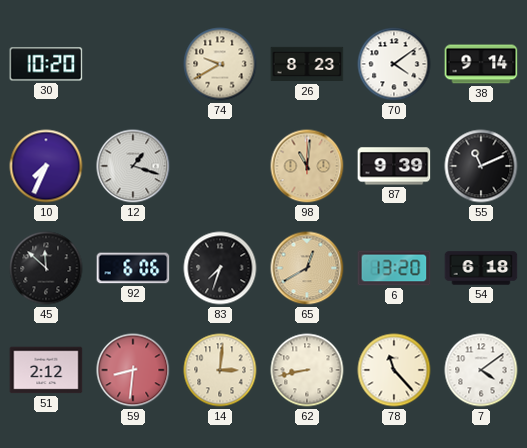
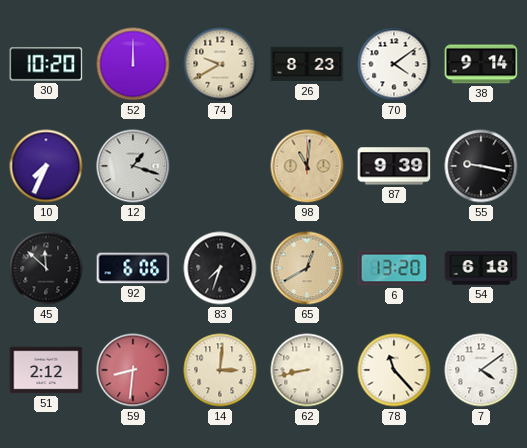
52: none -> 12:00 (133, 64)
55: 11:11 -> 9:17 (481, 166)
